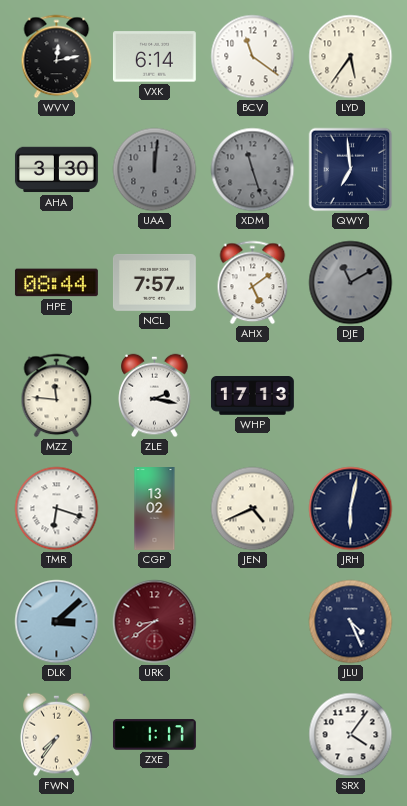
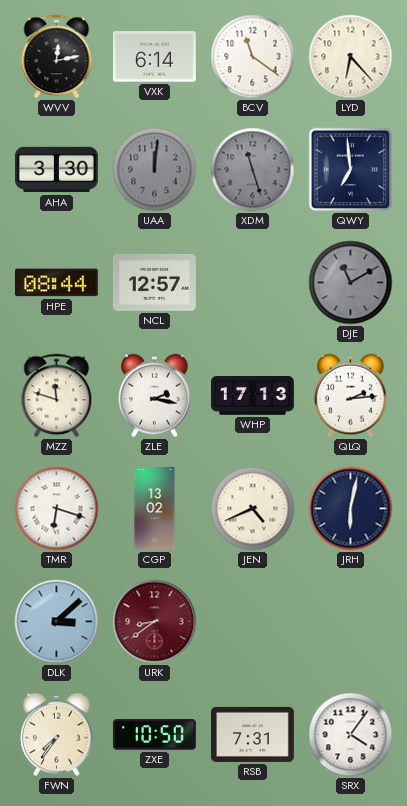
LYD: 5:36 -> 6:23 (351, 57)
NCL: 7:57 -> 12:57 (154, 282)
AHX: 5:09 -> none (253, 283)
MZZ: 11:46 -> 11:48 (57, 396)
QLQ: none -> 2:14 (351, 396)
JLU: 4:26 -> none (351, 622)
ZXE: 1:17 -> 10:50 (154, 735)
RSB: none -> 7:31 (253, 734)
